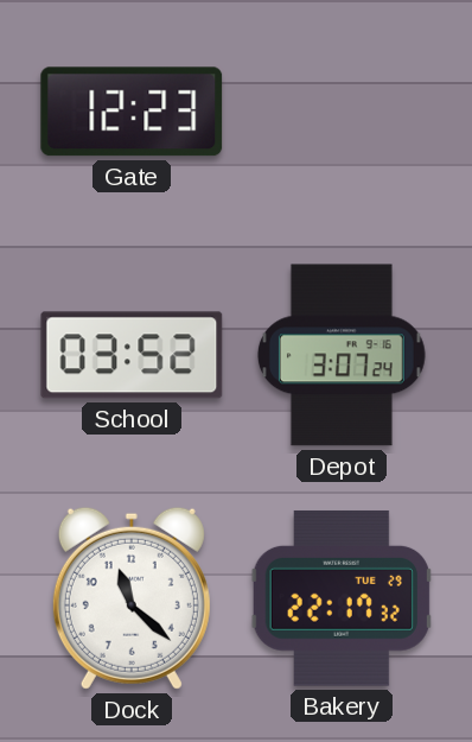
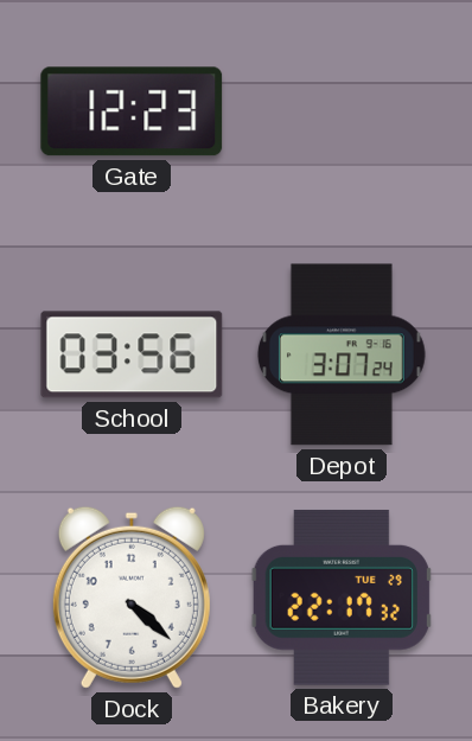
School: 03:52 -> 03:56 (132, 354)
Dock: 11:22 -> 4:22 (132, 598)
